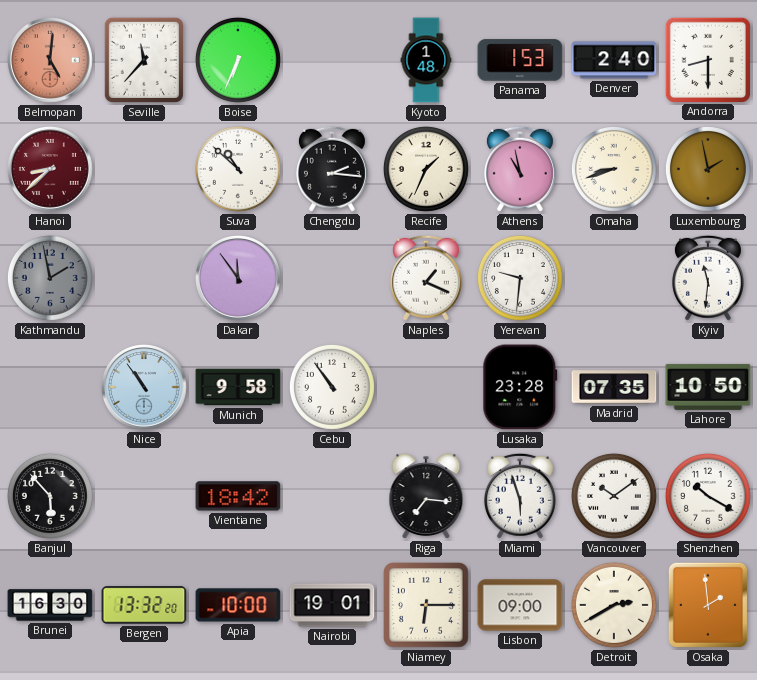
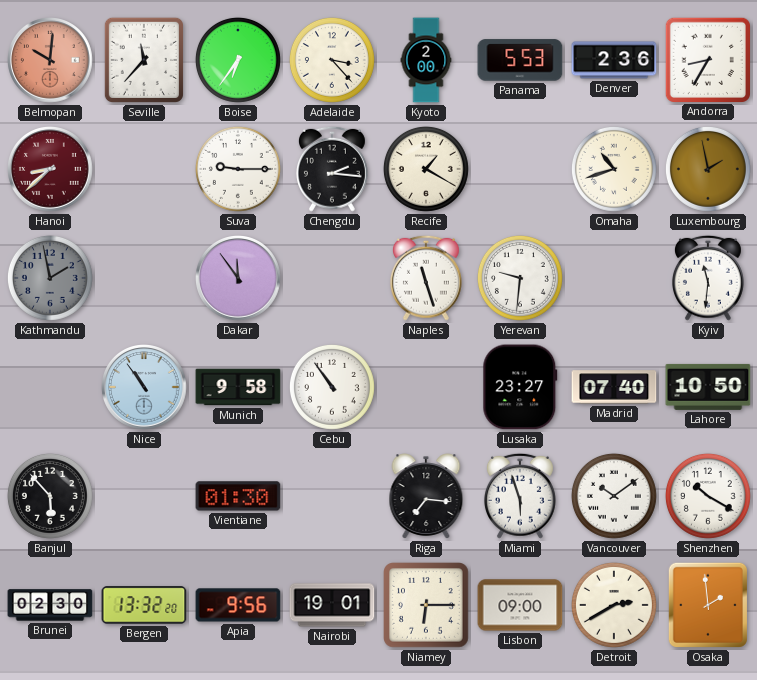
Belmopan: 5:01 -> 10:01 (51, 61)
Boise: 6:34 -> 6:36 (238, 60)
Adelaide: none -> 3:23 (332, 60)
Kyoto: 1:48 -> 2:00 (426, 60)
Panama: 1:53 -> 5:53 (520, 60)
Denver: 2:40 -> 2:36 (614, 60)
Andorra: 8:30 -> 8:35 (707, 59)
Suva: 10:52 -> 9:15 (238, 169)
Recife: 1:34 -> 1:20 (426, 169)
Athens: 10:58 -> none (520, 169)
Omaha: 8:42 -> 10:42 (614, 169)
Naples: 1:19 -> 11:27 (426, 278)
Lusaka: 23:28 -> 23:27 (520, 387)
Madrid: 07:35 -> 07:40 (614, 387)
Vientiane: 18:42 -> 01:30 (238, 496)
Brunei: 16:30 -> 02:30 (50, 605)
Apia: 10:00 -> 9:56 (238, 605)
